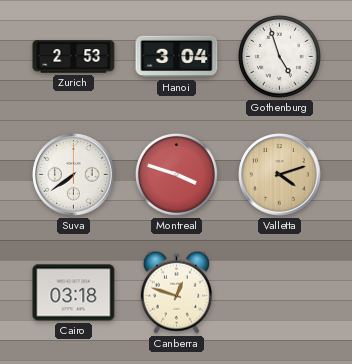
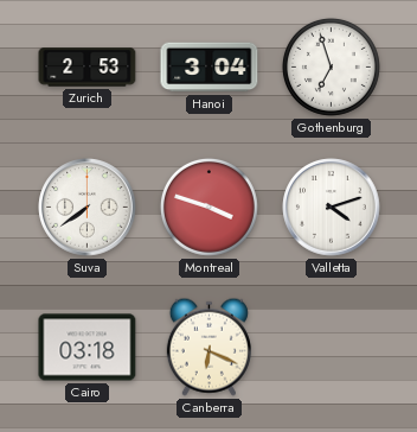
Gothenburg: 4:57 -> 6:57 (331, 66)
Valletta dial: champagne -> white (332, 208)
Canberra: 12:48 -> 6:19 (208, 347)
